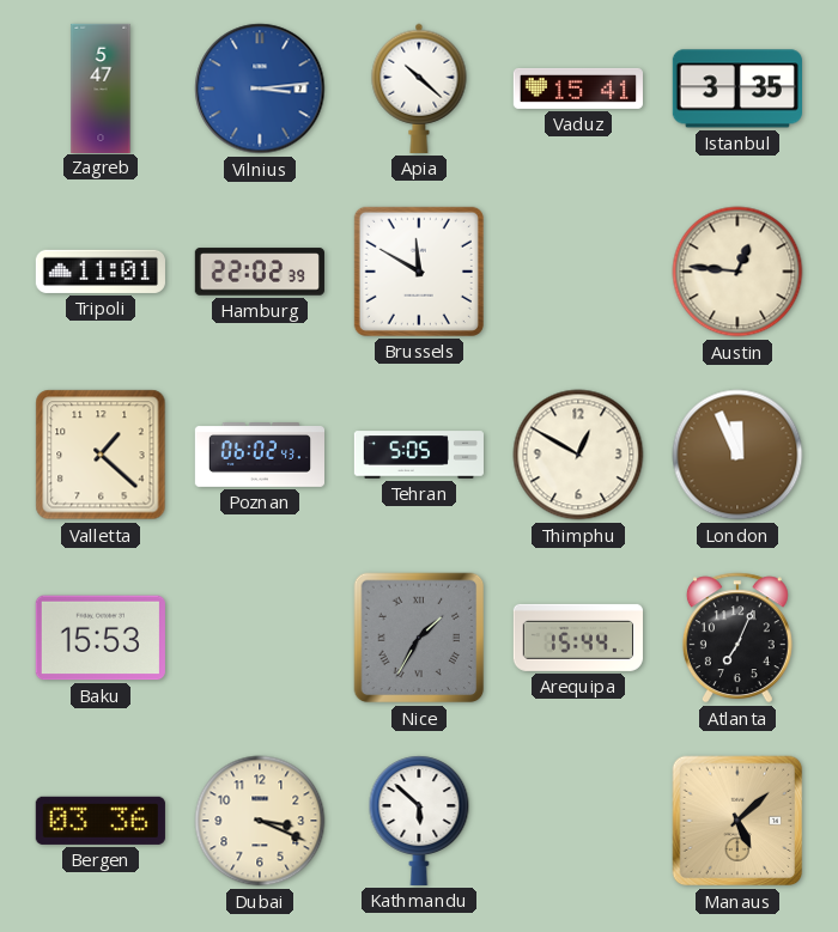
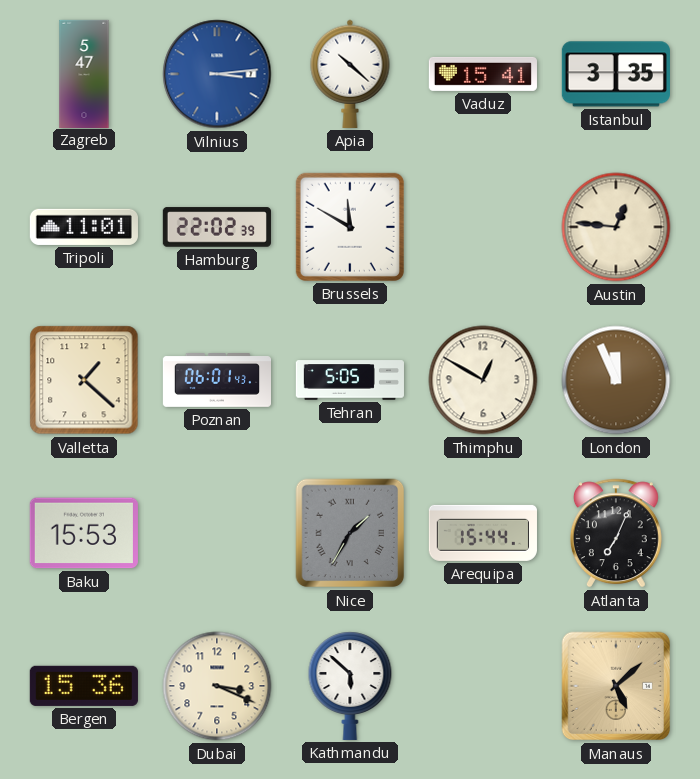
Poznan: 06:02 -> 06:01 (216, 381)
Bergen: 03:36 -> 15:36 (84, 686)
